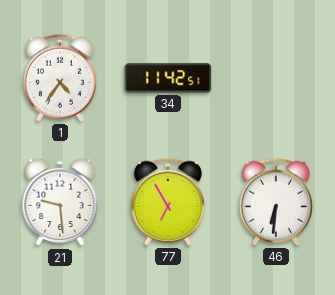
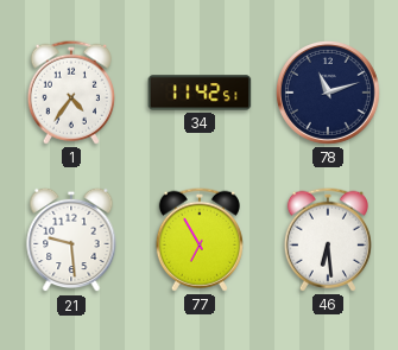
78: none -> 11:12 (328, 93)
46: 6:31 -> 6:29 (328, 240)
